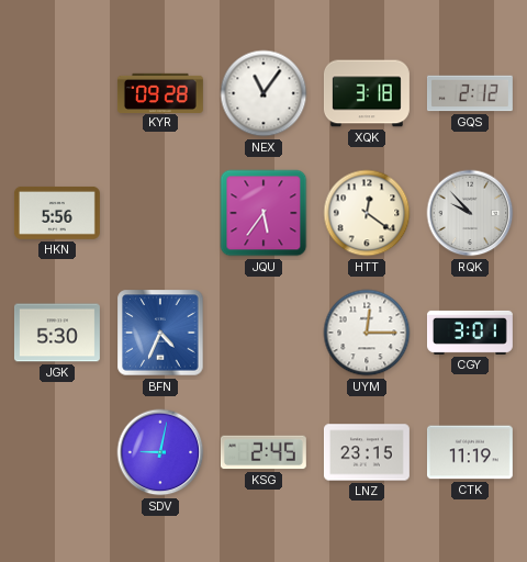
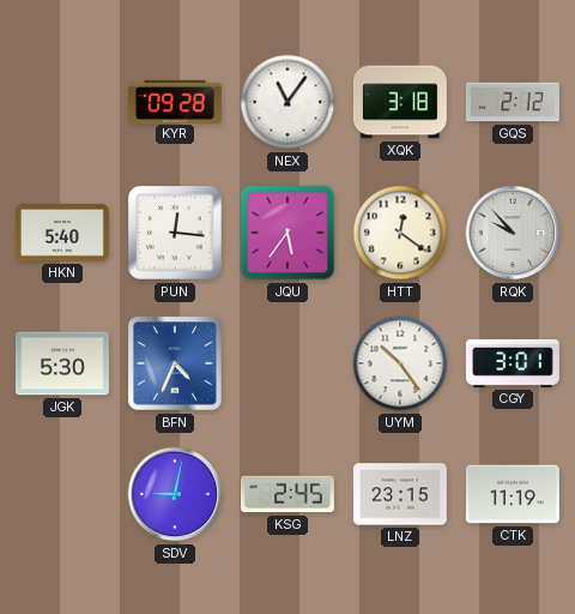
HKN: 5:56 -> 5:40 (62, 233)
PUN: none -> 12:16 (176, 234)
UYM: 12:15 -> 10:24 (400, 363)
